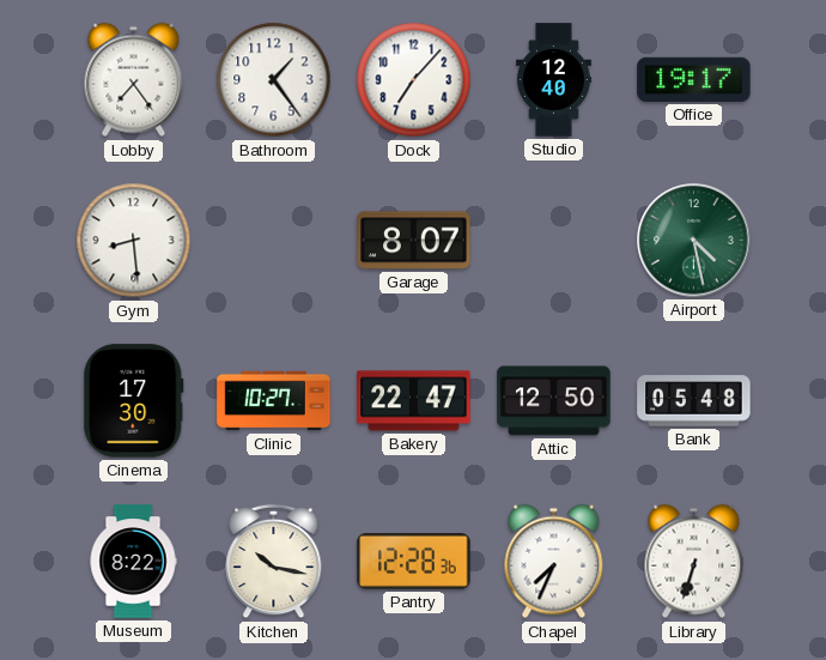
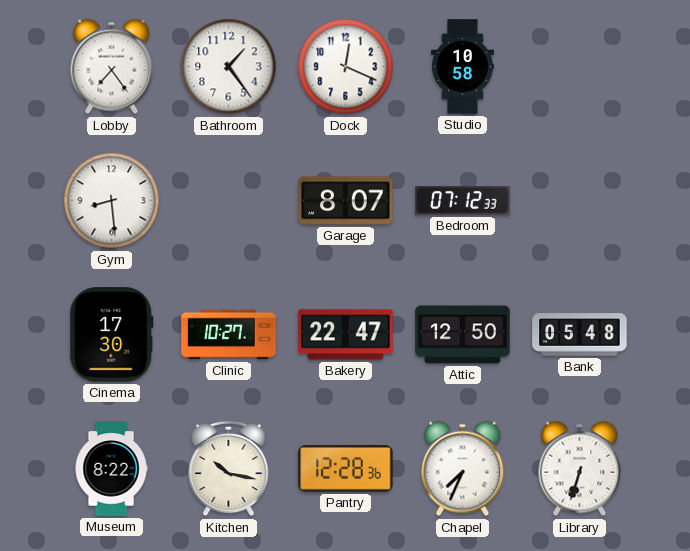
Dock: 7:07 -> 12:19 (346, 67)
Studio: 12:40 -> 10:58 (462, 67)
Office: 19:17 -> none (694, 79)
Bedroom: none -> 07:12 (463, 201)
Airport: 4:28 -> none (694, 241)
